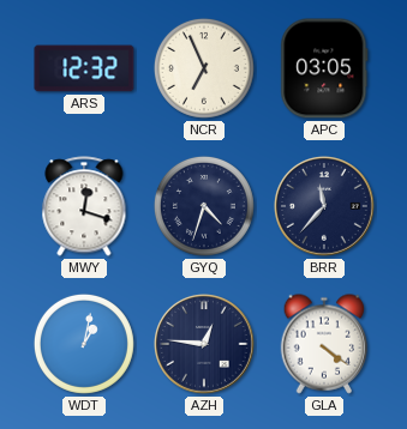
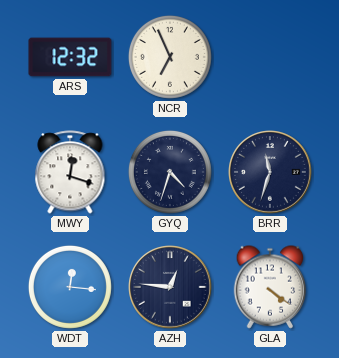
APC: 03:05 -> none (324, 68)
BRR: 11:37 -> 11:33 (271, 173)
WDT: 1:02 -> 12:16 (70, 287)
